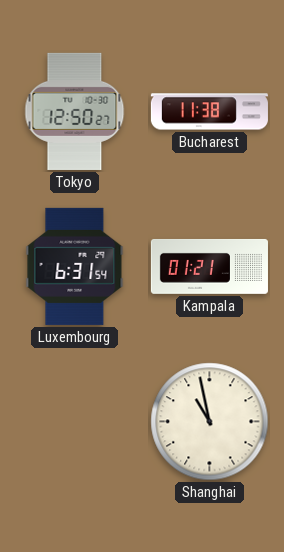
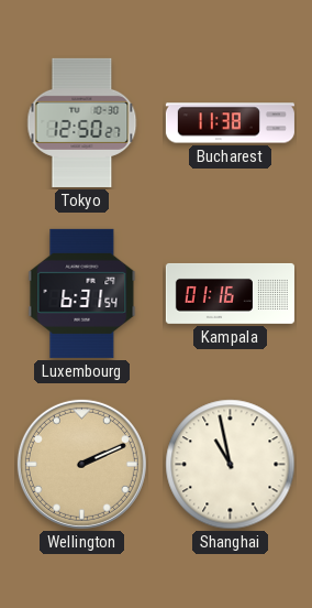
Kampala: 01:21 -> 01:16 (230, 293)
Wellington: none -> 2:11 (81, 464)
